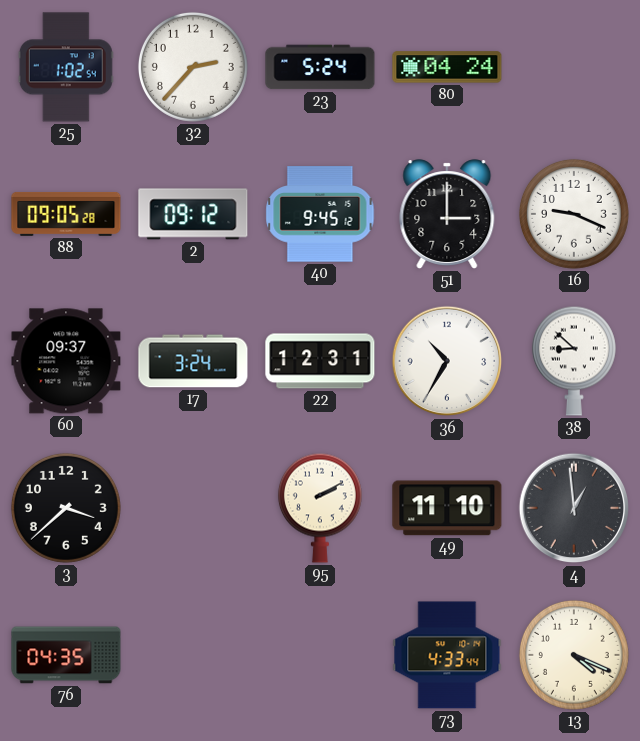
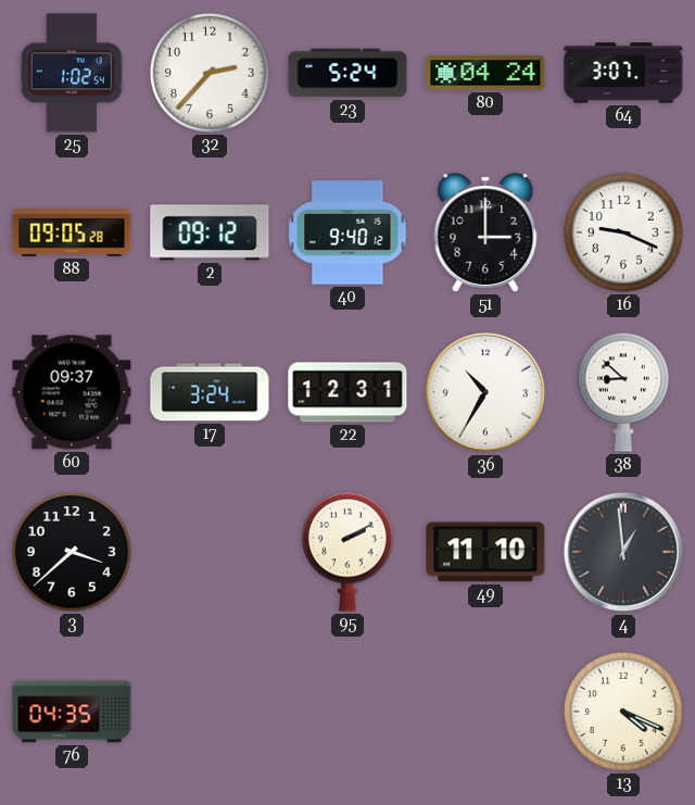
64: none -> 3:07 (623, 73)
40: 9:45 -> 9:40 (347, 232)
73: 4:33 -> none (447, 655)
